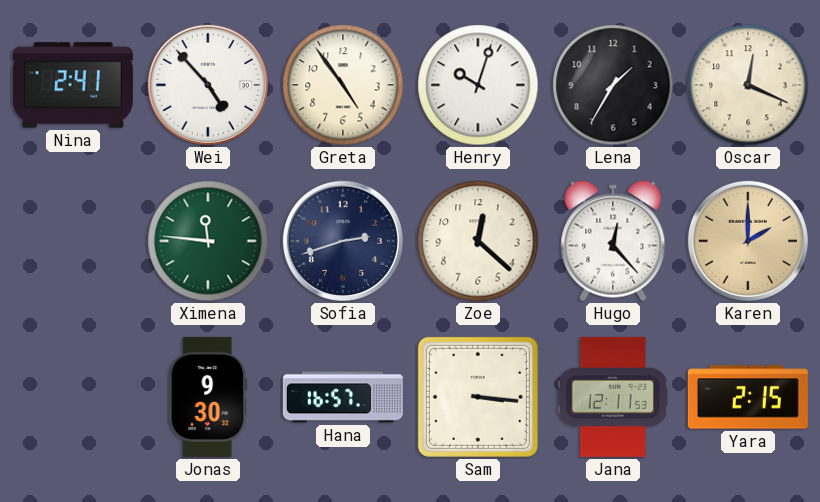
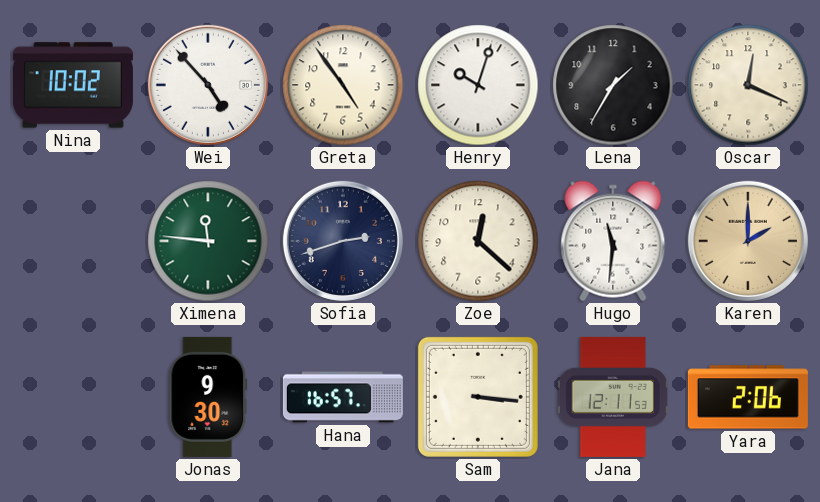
Nina: 2:41 -> 10:02 (73, 85)
Hugo: 12:23 -> 11:31 (613, 241)
Yara: 2:15 -> 2:06 (748, 397)
